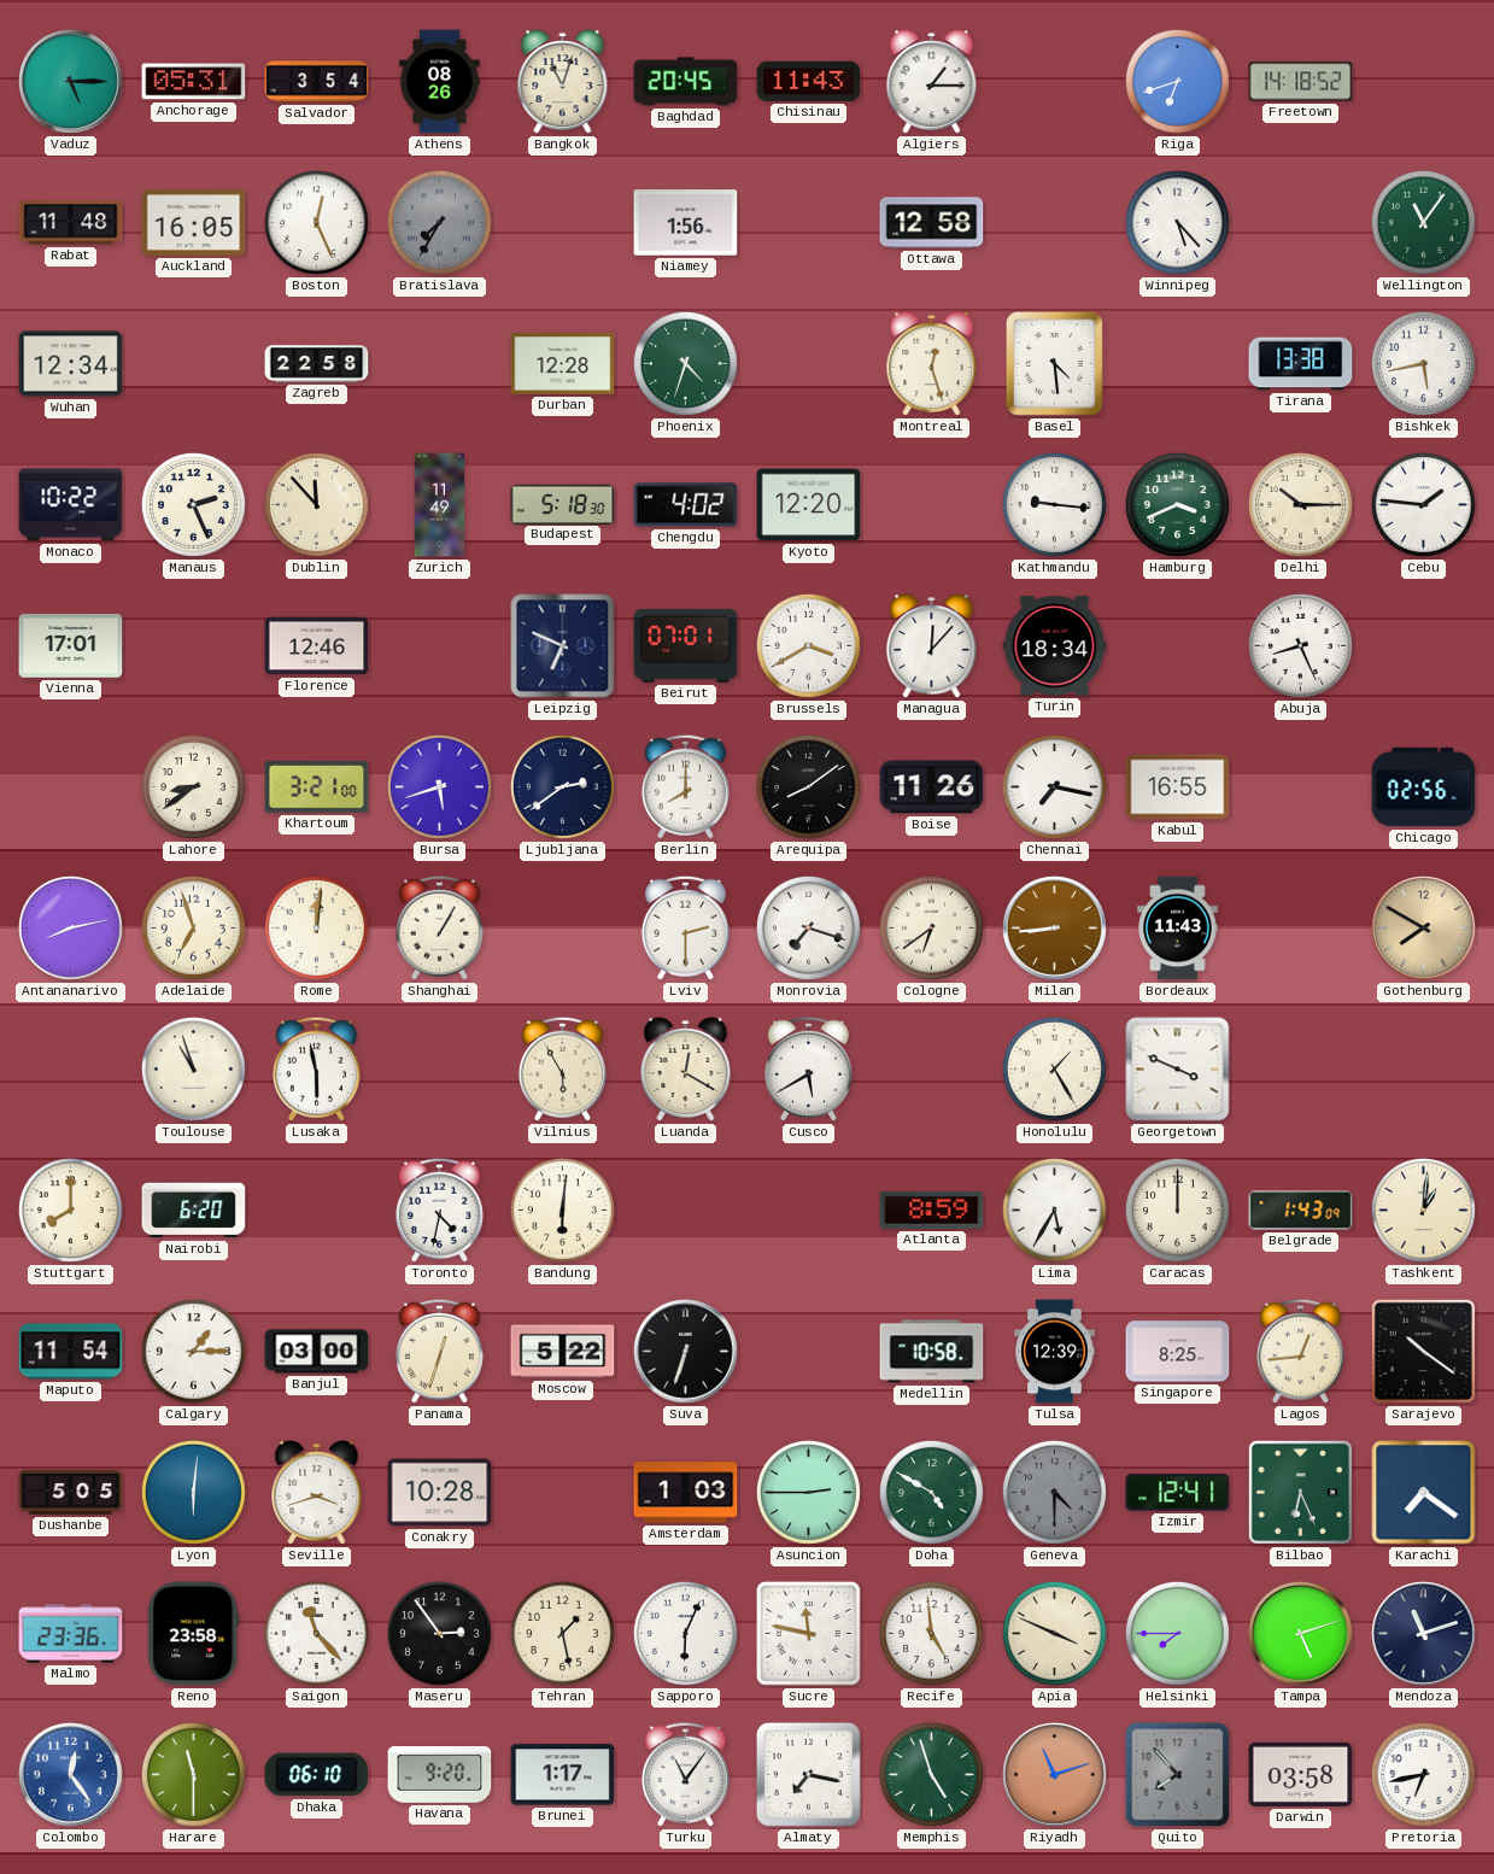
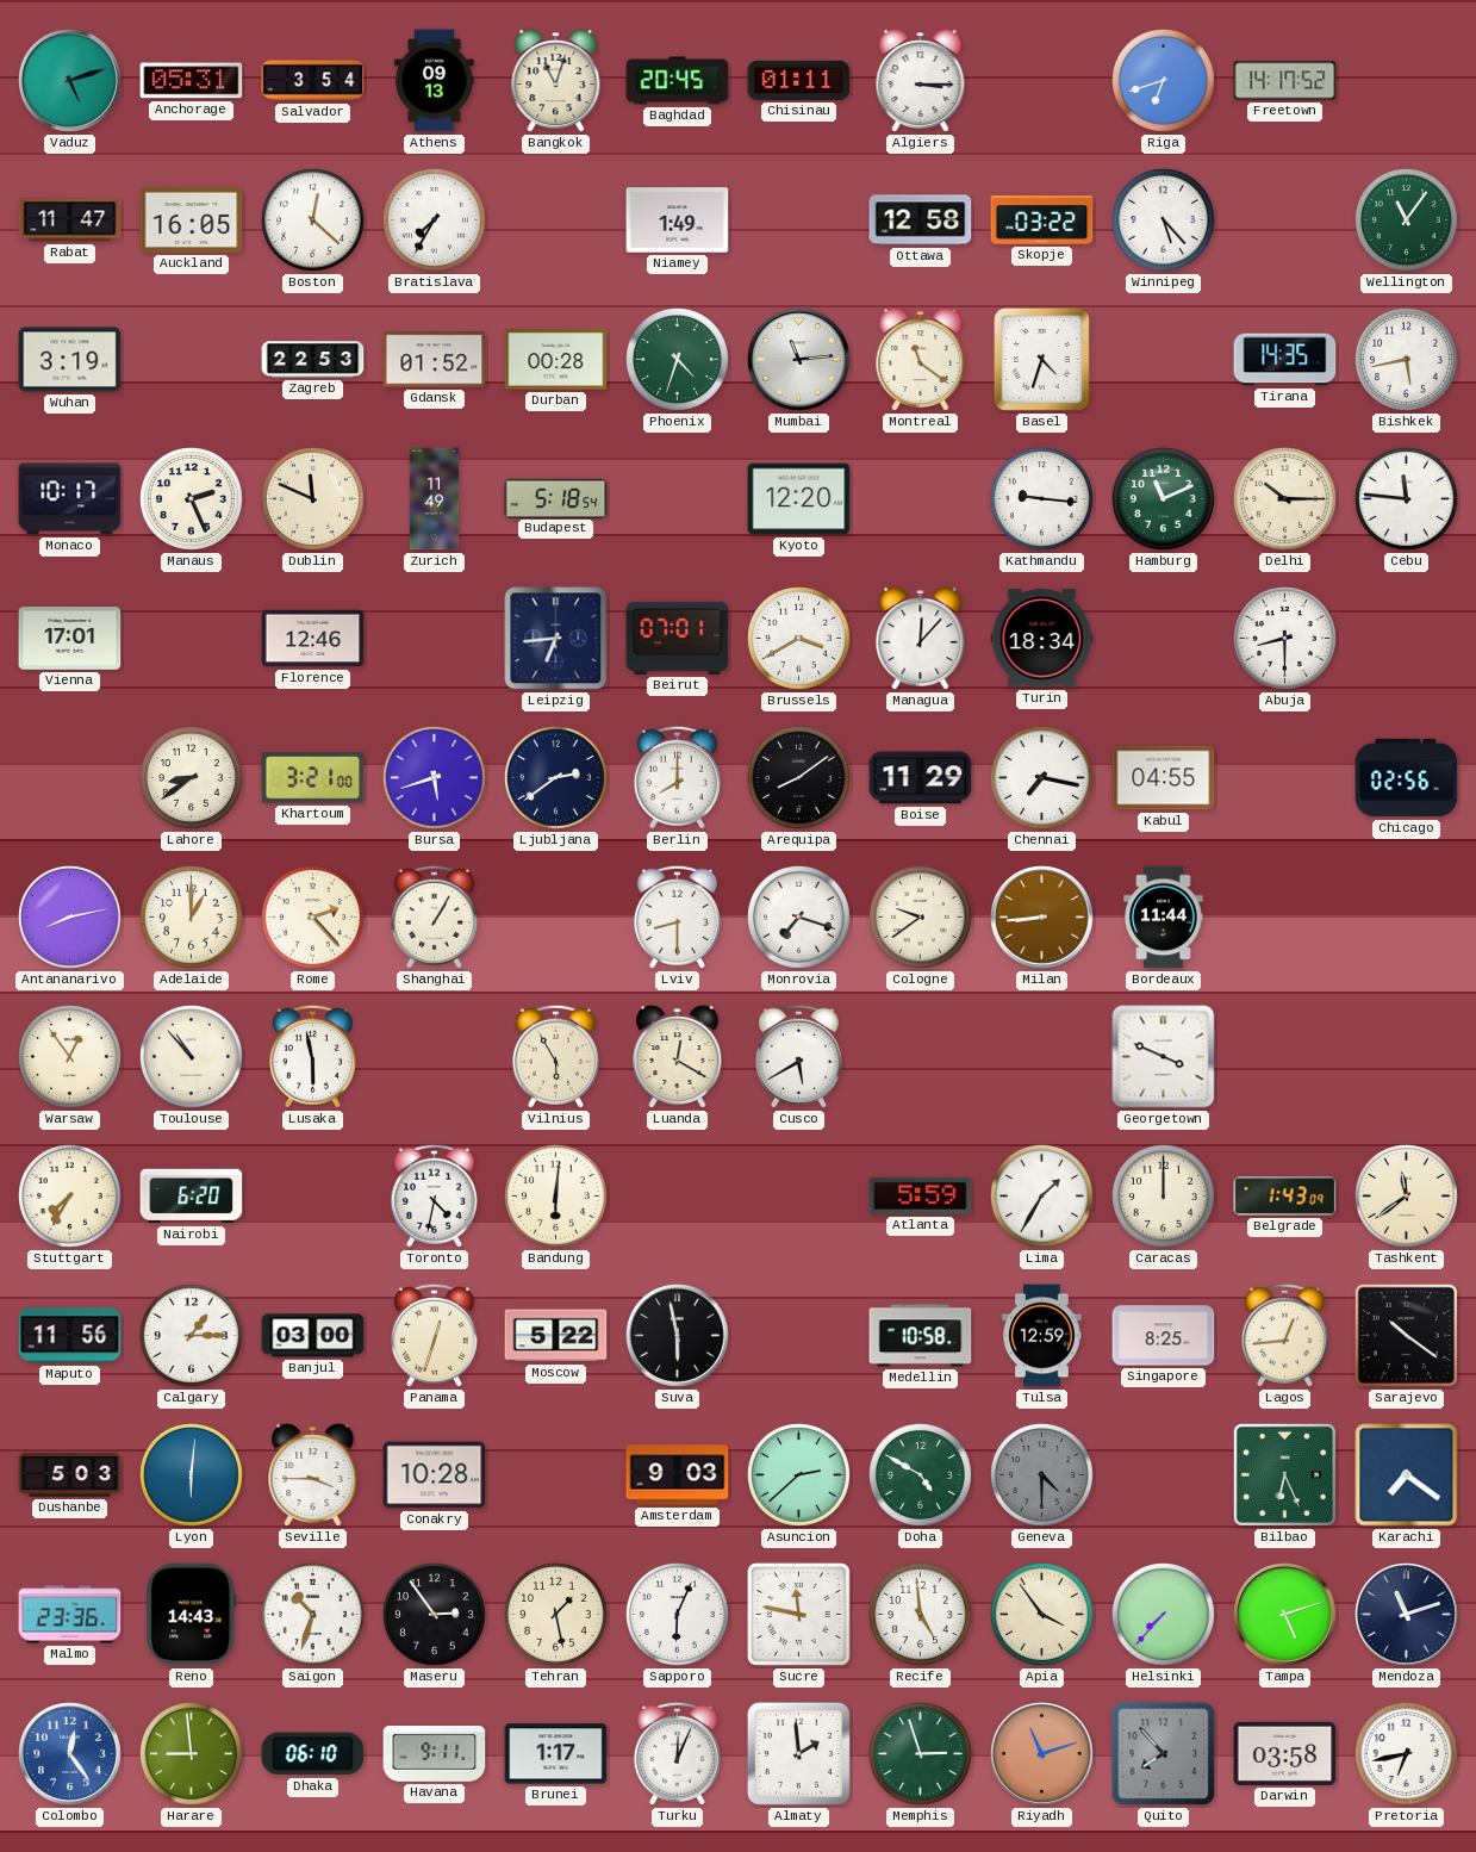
Vaduz: 5:15 -> 5:12 (70, 81)
Athens: 08:26 -> 09:13 (435, 81)
Chisinau: 11:43 -> 01:11 (799, 80)
Algiers: 1:15 -> 3:15 (921, 81)
Freetown: 14:18 -> 14:17 (1285, 81)
Rabat: 11:48 -> 11:47 (70, 220)
Boston: 12:26 -> 12:22 (312, 219)
Bratislava dial: grey -> white (434, 219)
Niamey: 1:56 -> 1:49 (678, 220)
Skopje: none -> 03:22 (1042, 220)
Wuhan: 12:34 -> 3:19 (70, 360)
Zagreb: 22:58 -> 22:53 (313, 360)
Gdansk: none -> 01:52 (435, 360)
Durban: 12:28 -> 00:28 (556, 359)
Mumbai: none -> 11:14 (799, 360)
Montreal: 12:27 -> 11:21 (921, 360)
Basel: 4:29 -> 4:33 (1041, 359)
Tirana: 13:38 -> 14:35 (1285, 360)
Monaco: 10:22 -> 10:17 (70, 499)
Dublin: 11:53 -> 11:49 (312, 498)
Budapest: 5:18:30 -> 5:18:54 (556, 498)
Chengdu: 4:02 -> none (686, 505)
Hamburg: 3:41 -> 11:11 (1163, 498)
Cebu: 1:46 -> 11:46 (1406, 498)
Leipzig: 6:49 -> 6:44 (556, 639)
Abuja: 8:26 -> 8:30 (1284, 638)
Boise: 11:26 -> 11:29 (921, 778)
Kabul: 16:55 -> 04:55 (1164, 778)
Adelaide: 6:57 -> 1:00 (191, 916)
Rome: 12:01 -> 2:23 (312, 916)
Lviv: 2:30 -> 8:30 (677, 916)
Cologne: 6:39 -> 9:39 (920, 916)
Bordeaux: 11:43 -> 11:44 (1164, 918)
Gothenburg: 7:50 -> none (1424, 929)
Warsaw: none -> 12:54 (69, 1056)
Toulouse: 10:57 -> 10:53 (191, 1056)
Honolulu: 1:25 -> none (1054, 1068)
Stuttgart: 8:00 -> 7:35 (69, 1195)
Atlanta: 8:59 -> 5:59 (921, 1195)
Lima: 5:35 -> 1:35 (1041, 1195)
Tashkent: 1:01 -> 11:39 (1406, 1195)
Maputo: 11:54 -> 11:56 (70, 1336)
Suva: 6:33 -> 5:58 (678, 1336)
Tulsa: 12:39 -> 12:59 (1042, 1336)
Dushanbe: 5:05 -> 5:03 (70, 1475)
Seville: 3:42 -> 3:45 (313, 1475)
Amsterdam: 1:03 -> 9:03 (678, 1475)
Asuncion: 2:45 -> 2:38 (798, 1474)
Izmir: 12:41 -> none (1178, 1493)
Reno: 23:58 -> 14:43 (192, 1615)
Saigon: 11:23 -> 10:33 (312, 1614)
Apia: 3:49 -> 3:54 (1041, 1614)
Helsinki: 7:45 -> 7:37 (1163, 1614)
Harare: 11:30 -> 8:59 (191, 1753)
Havana: 9:20 -> 9:11 (435, 1754)
Turku: 11:06 -> 12:04 (677, 1753)
Almaty: 7:17 -> 1:59 (798, 1753)
Memphis: 4:57 -> 2:57 (920, 1753)
